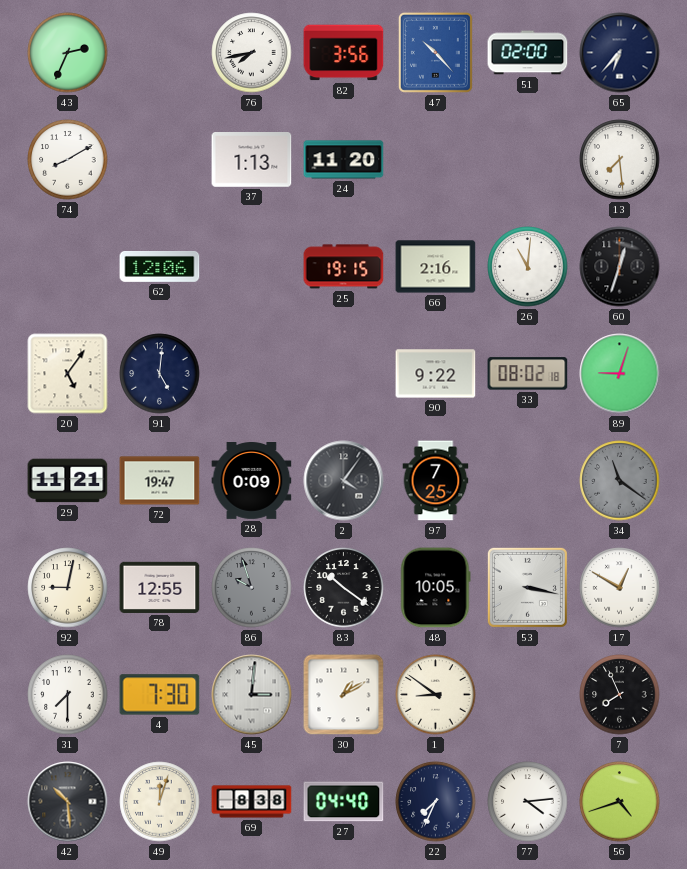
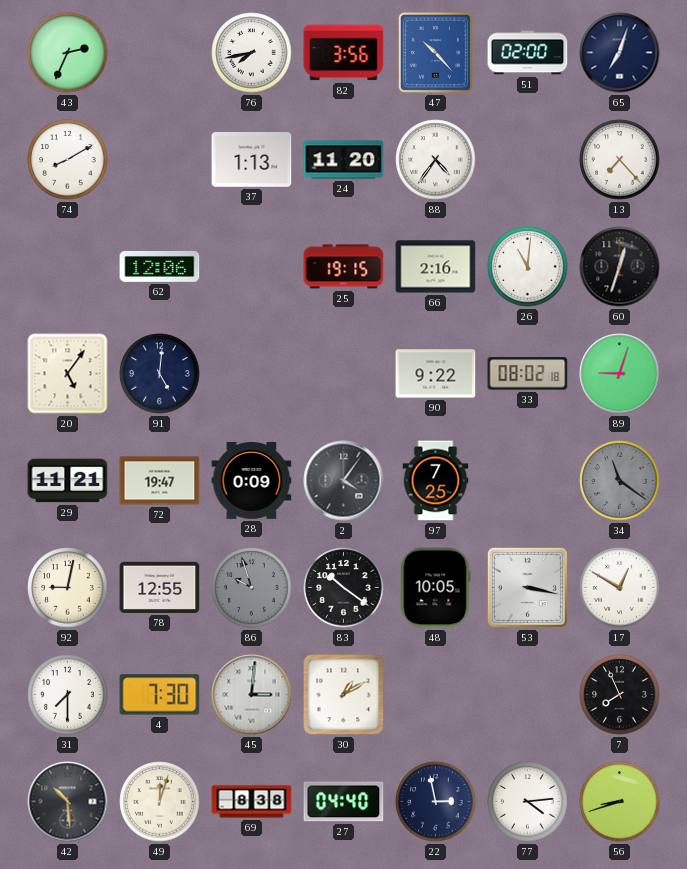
65: 6:37 -> 7:03 (620, 53)
88: none -> 4:36 (436, 160)
13: 7:29 -> 7:23 (620, 160)
1: 8:51 -> none (436, 695)
22: 7:34 -> 2:58 (436, 802)
56: 4:42 -> 8:42 (620, 802)
